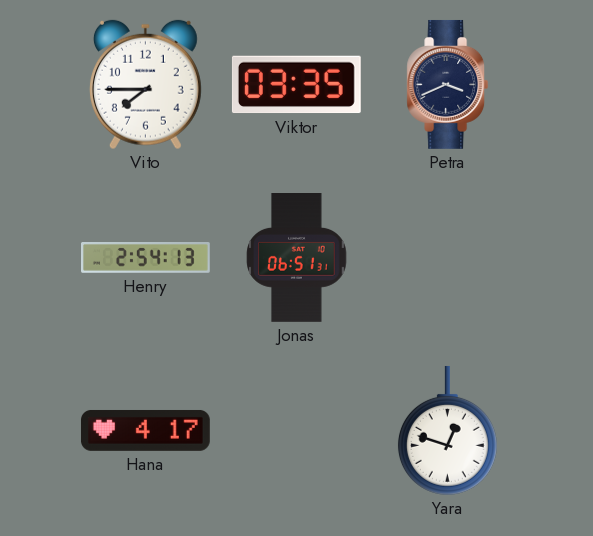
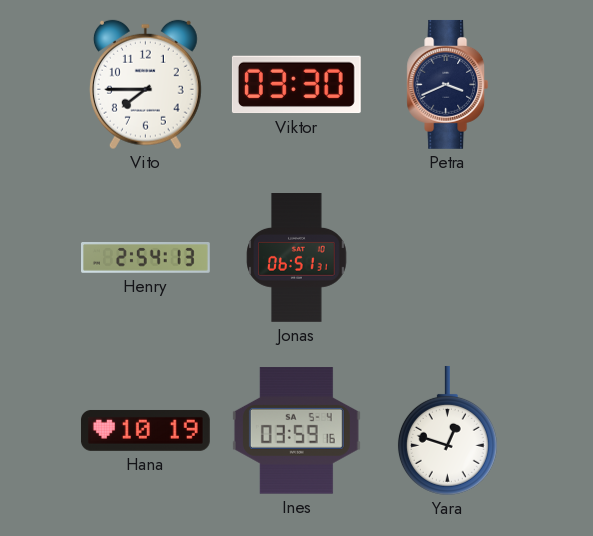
Viktor: 03:35 -> 03:30 (296, 85)
Hana: 4:17 -> 10:19 (145, 430)
Ines: none -> 03:59 (296, 431)
